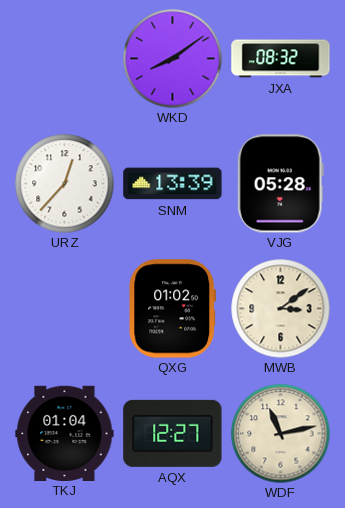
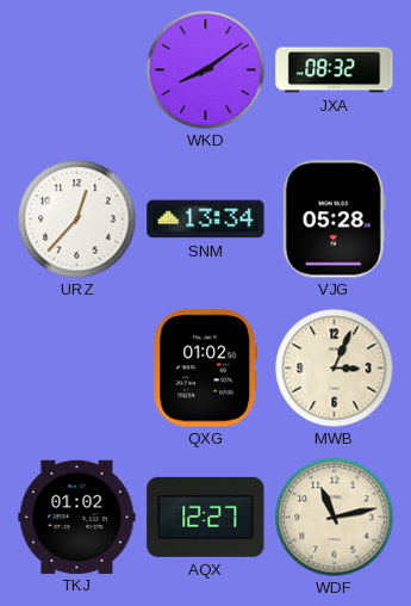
SNM: 13:39 -> 13:34 (206, 219)
MWB: 3:09 -> 3:04 (335, 369)
TKJ: 01:04 -> 01:02 (77, 517)
